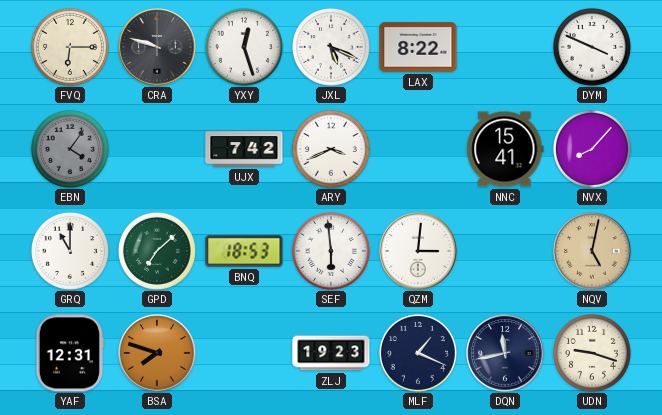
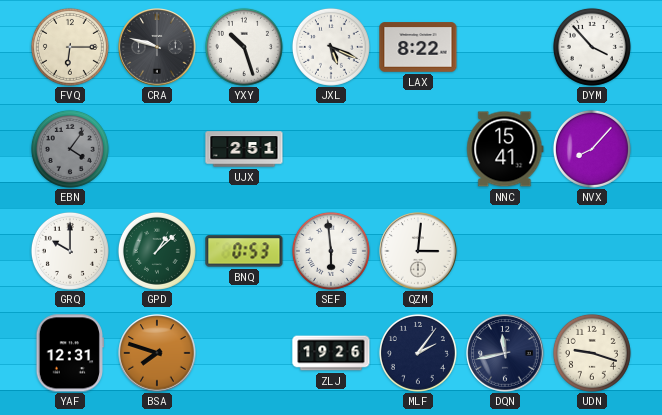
YXY: 12:27 -> 10:27 (244, 47)
DYM: 3:49 -> 3:53 (592, 47)
UJX: 7:42 -> 2:51 (244, 149)
ARY: 3:41 -> none (331, 149)
GRQ: 11:00 -> 10:00 (70, 251)
GPD: 7:08 -> 1:08 (157, 251)
BNQ: 18:53 -> 0:53 (244, 251)
NQV: 5:02 -> none (592, 251)
ZLJ: 19:23 -> 19:26 (331, 353)
MLF: 1:19 -> 2:06 (418, 353)
